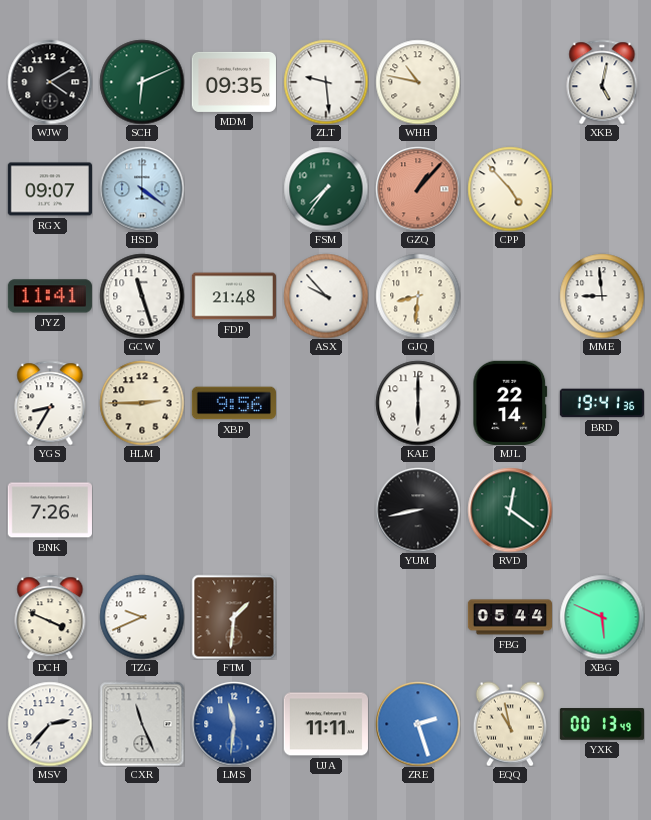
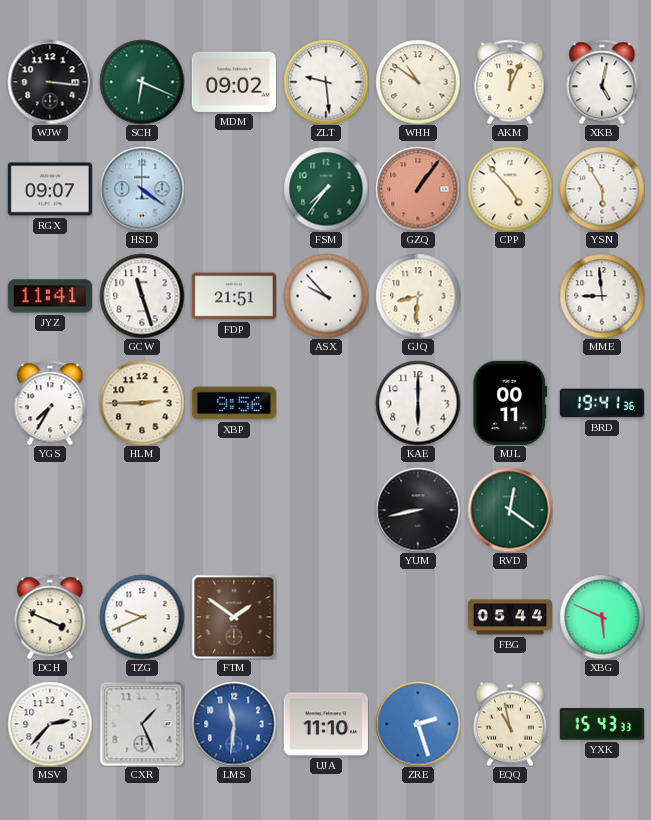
WJW: 4:10 -> 3:16 (50, 82)
SCH: 6:11 -> 6:19 (142, 82)
MDM: 09:35 -> 09:02 (234, 82)
WHH: 10:47 -> 10:51 (418, 82)
AKM: none -> 12:04 (510, 82)
GZQ: 1:07 -> 1:06 (418, 189)
YSN: none -> 5:55 (602, 189)
FDP: 21:48 -> 21:51 (233, 296)
YGS: 8:35 -> 7:35 (50, 403)
MJL: 22:14 -> 00:11 (510, 403)
BNK: 7:26 -> none (50, 510)
FTM: 1:31 -> 1:51 (234, 617)
CXR: 11:26 -> 1:26 (142, 724)
UJA: 11:11 -> 11:10 (326, 724)
YXK: 00:13 -> 15:43 (601, 724)
